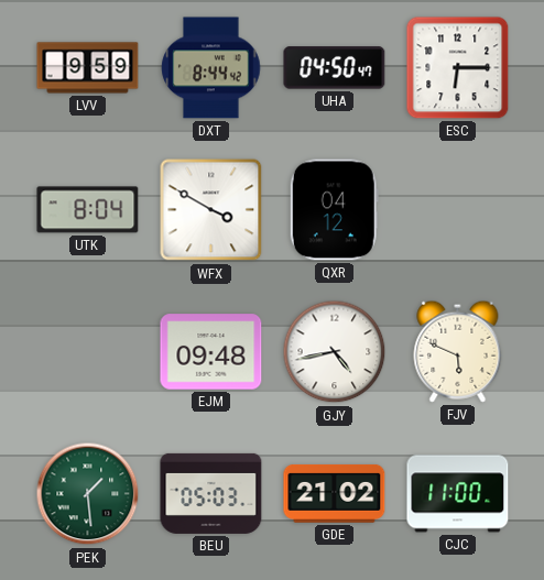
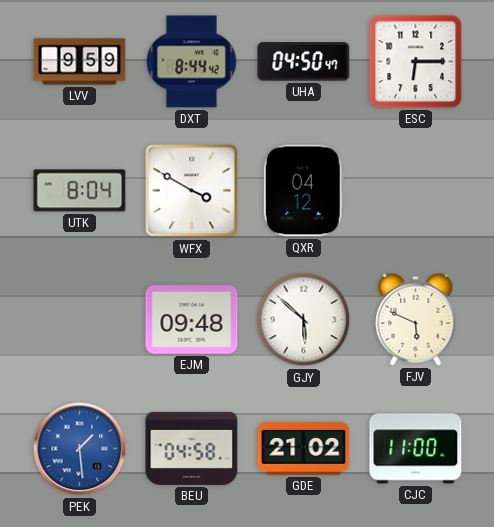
GJY: 4:43 -> 5:52 (304, 320)
PEK dial: green -> blue (80, 449)
BEU: 05:03 -> 04:58 (192, 448)
